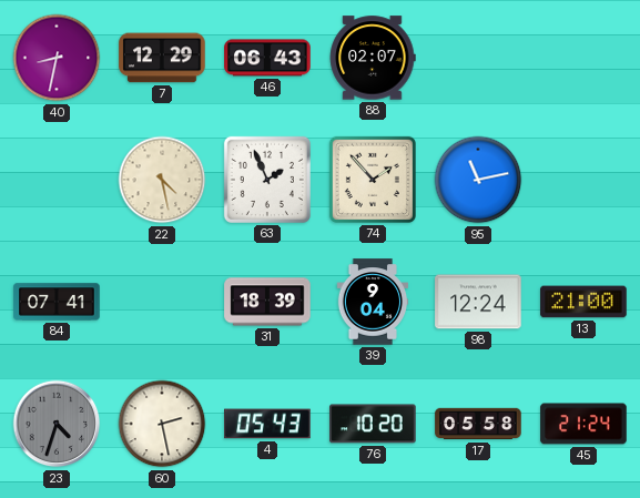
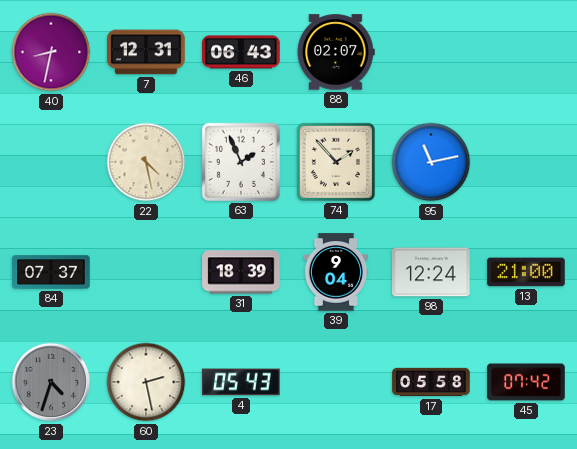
7: 12:29 -> 12:31 (146, 52)
84: 07:41 -> 07:37 (51, 272)
76: 10:20 -> none (373, 424)
45: 21:24 -> 07:42 (526, 382)
